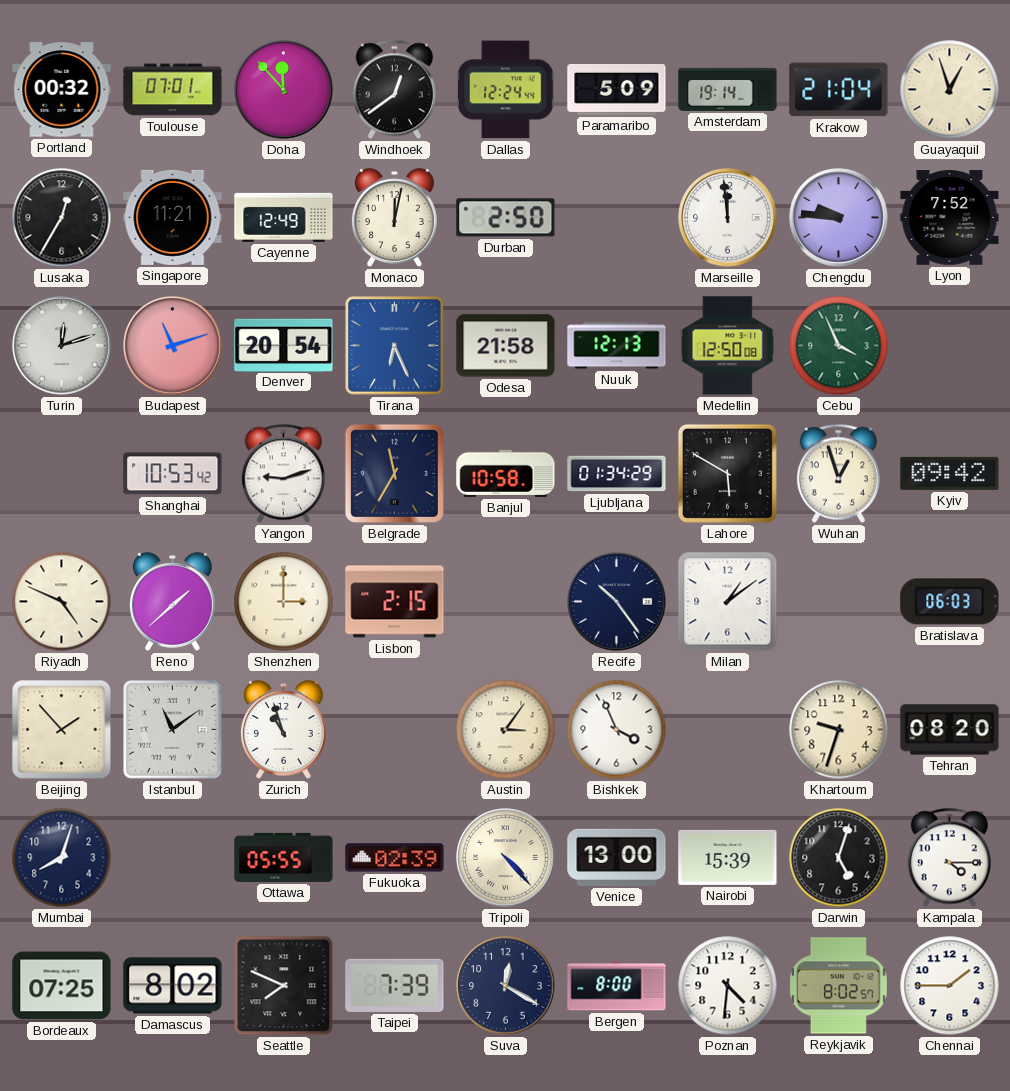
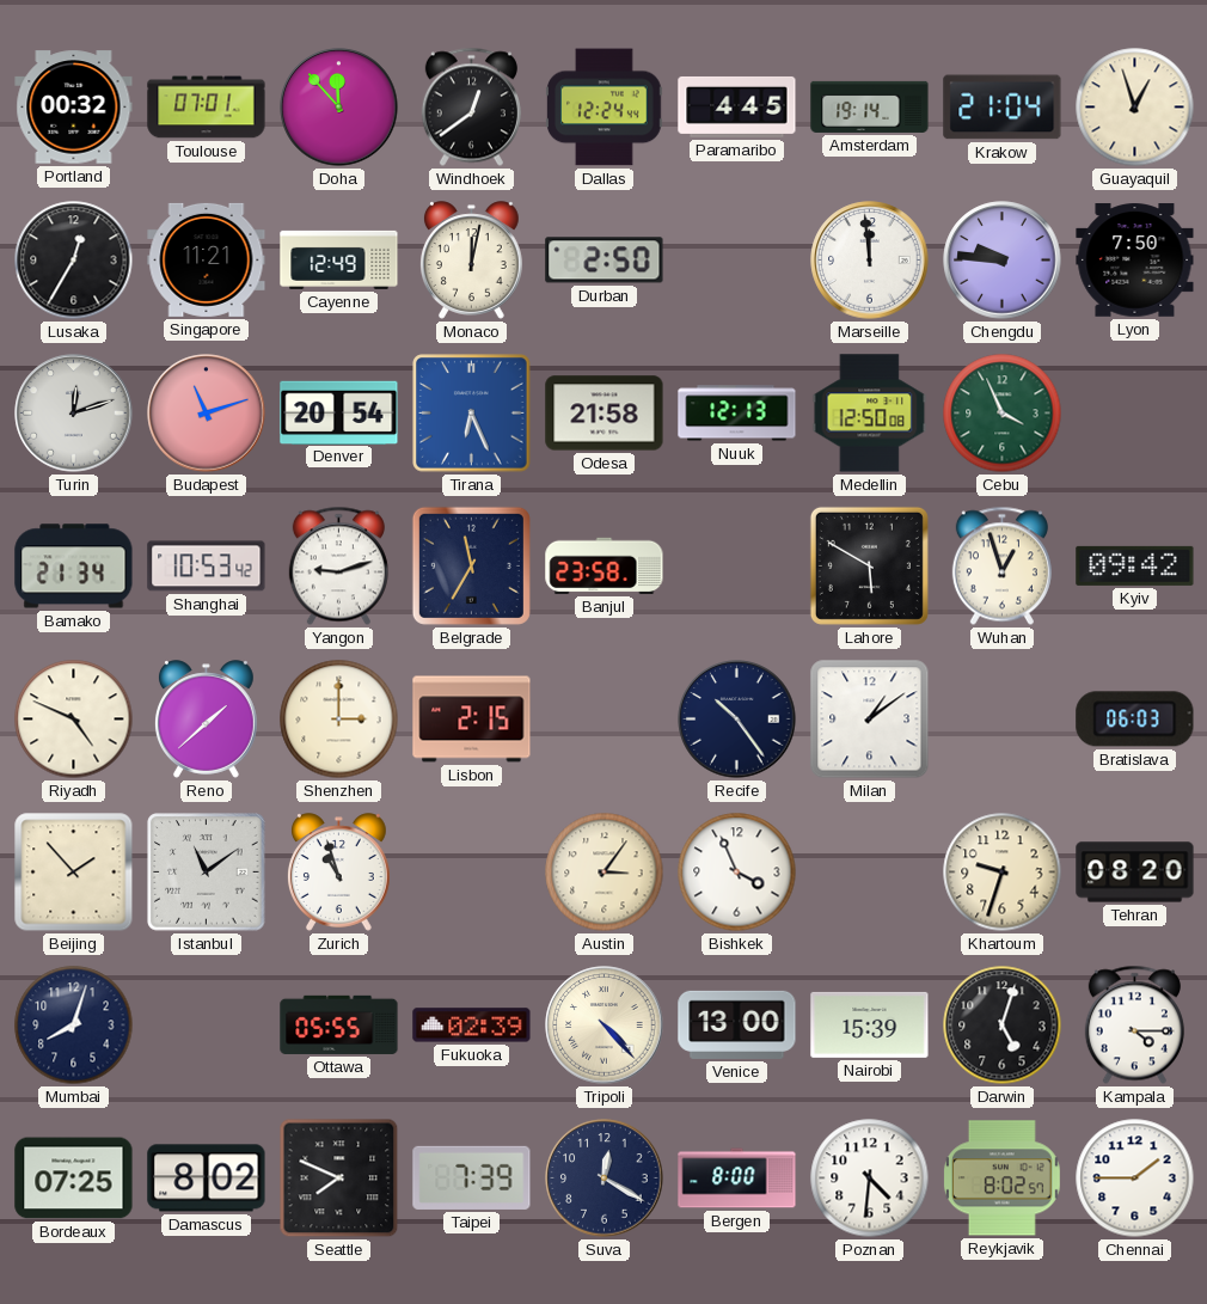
Paramaribo: 5:09 -> 4:45 (737, 106)
Lyon: 7:52 -> 7:50 (1135, 261)
Bamako: none -> 21:34 (74, 567)
Banjul: 10:58 -> 23:58 (605, 565)
Ljubljana: 01:34 -> none (617, 474)
